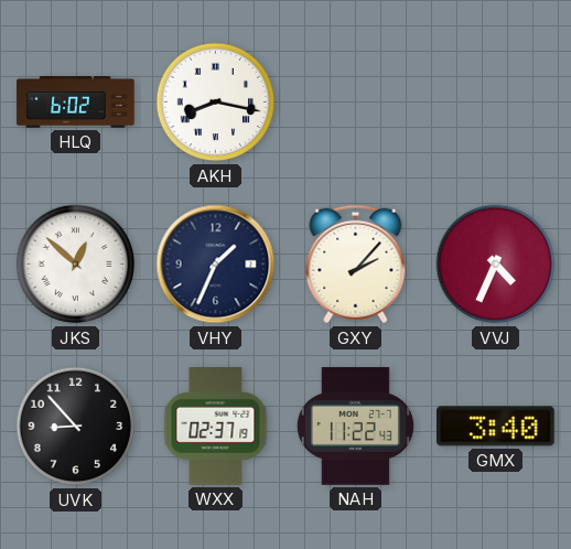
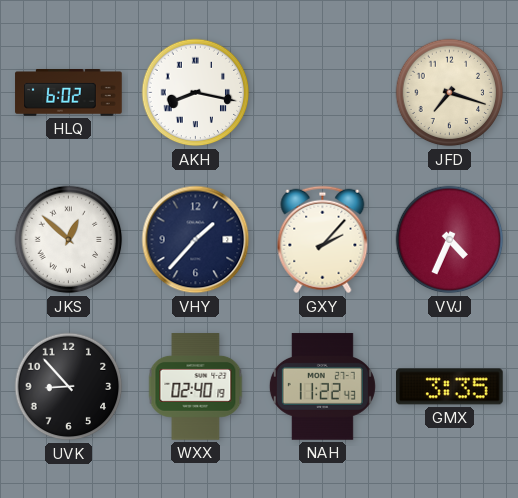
JFD: none -> 7:18 (450, 93)
VHY: 1:34 -> 1:37 (196, 240)
WXX: 02:37 -> 02:40 (196, 387)
GMX: 3:40 -> 3:35 (450, 387)
